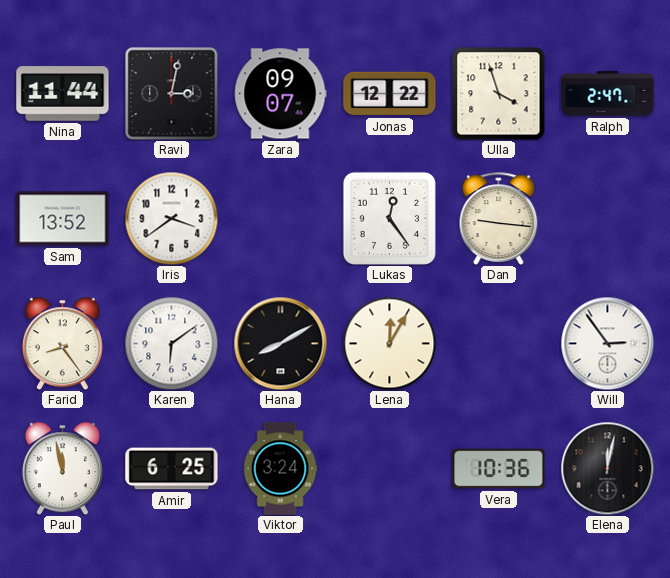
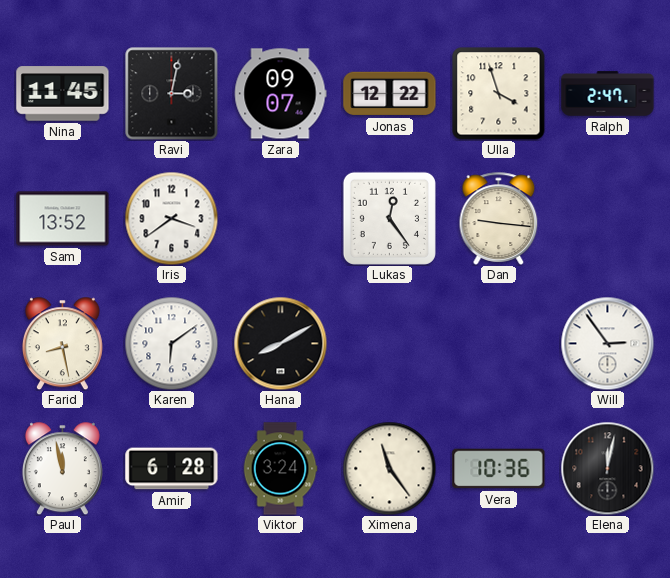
Nina: 11:44 -> 11:45 (63, 94)
Farid: 8:24 -> 8:28 (62, 343)
Lena: 12:05 -> none (389, 343)
Amir: 6:25 -> 6:28 (172, 469)
Ximena: none -> 11:24 (389, 468)
